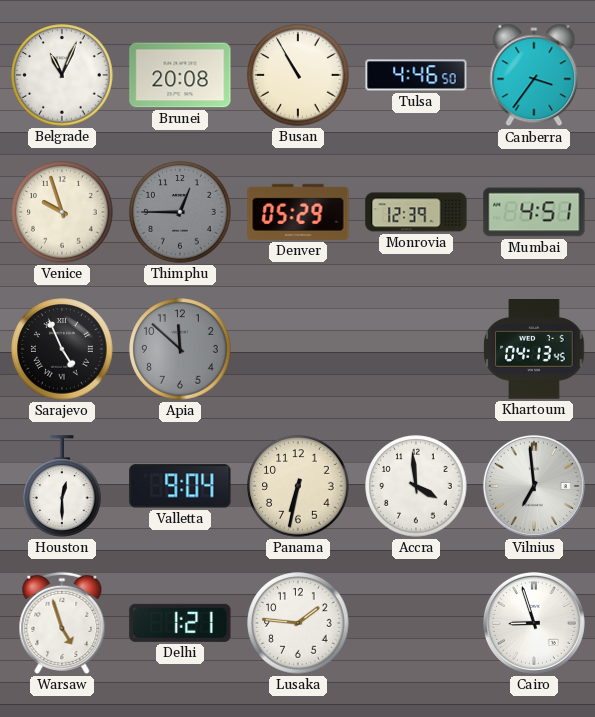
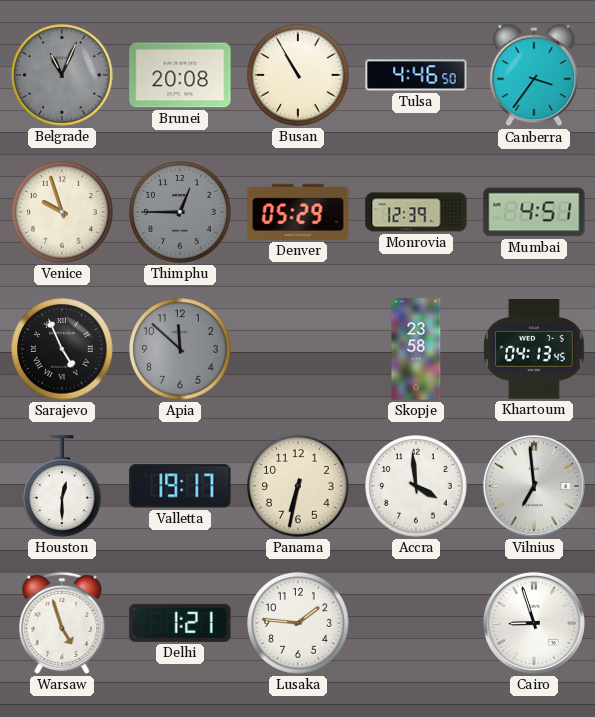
Belgrade dial: white -> grey (62, 75)
Skopje: none -> 23:58 (416, 349)
Valletta: 9:04 -> 19:17 (180, 486)
